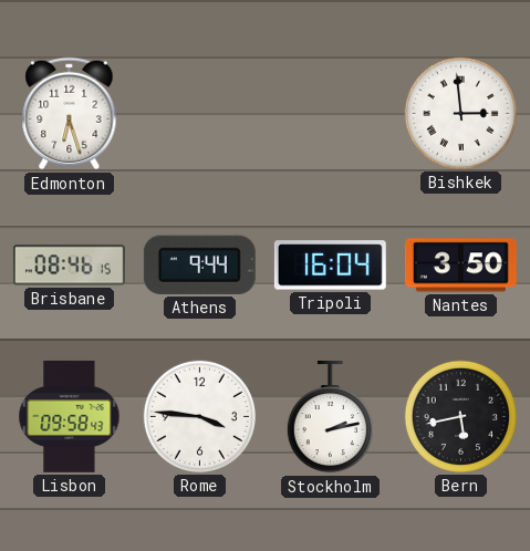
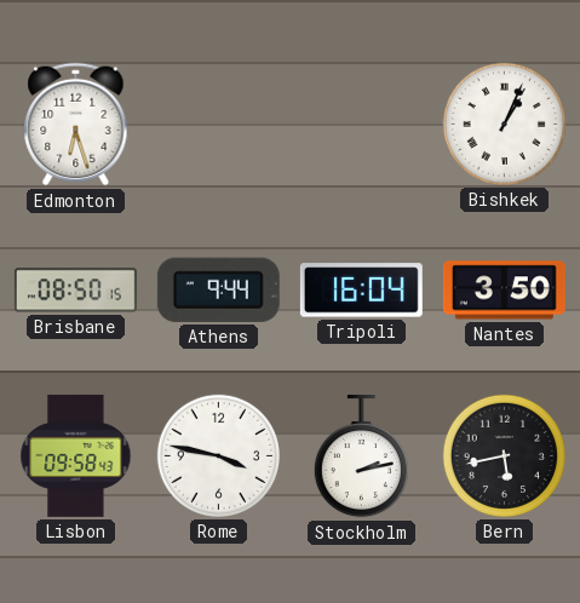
Bishkek: 2:59 -> 1:04 (504, 124)
Brisbane: 08:46 -> 08:50 (75, 291)
Rome: 3:46 -> 3:47 (218, 455)
